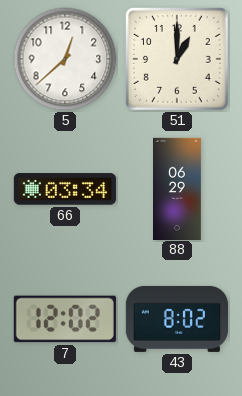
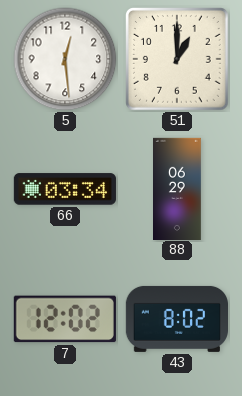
5: 12:38 -> 12:29 (65, 59)
